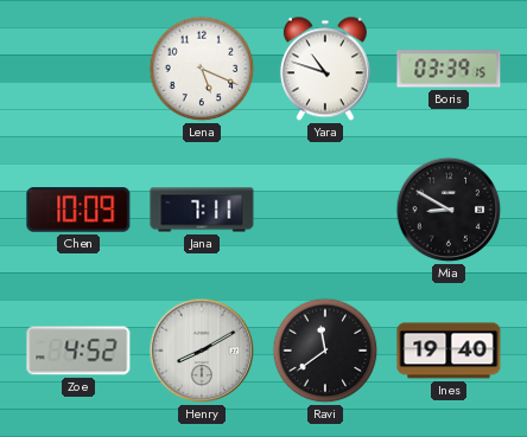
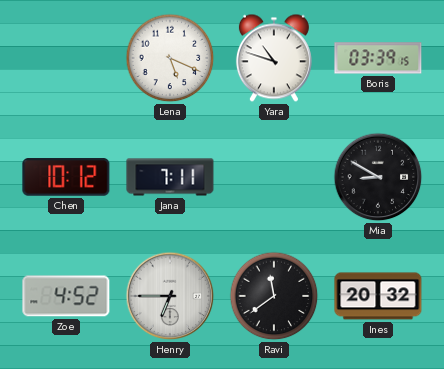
Chen: 10:09 -> 10:12 (66, 177)
Henry: 8:10 -> 6:45 (170, 296)
Ines: 19:40 -> 20:32 (378, 296)
